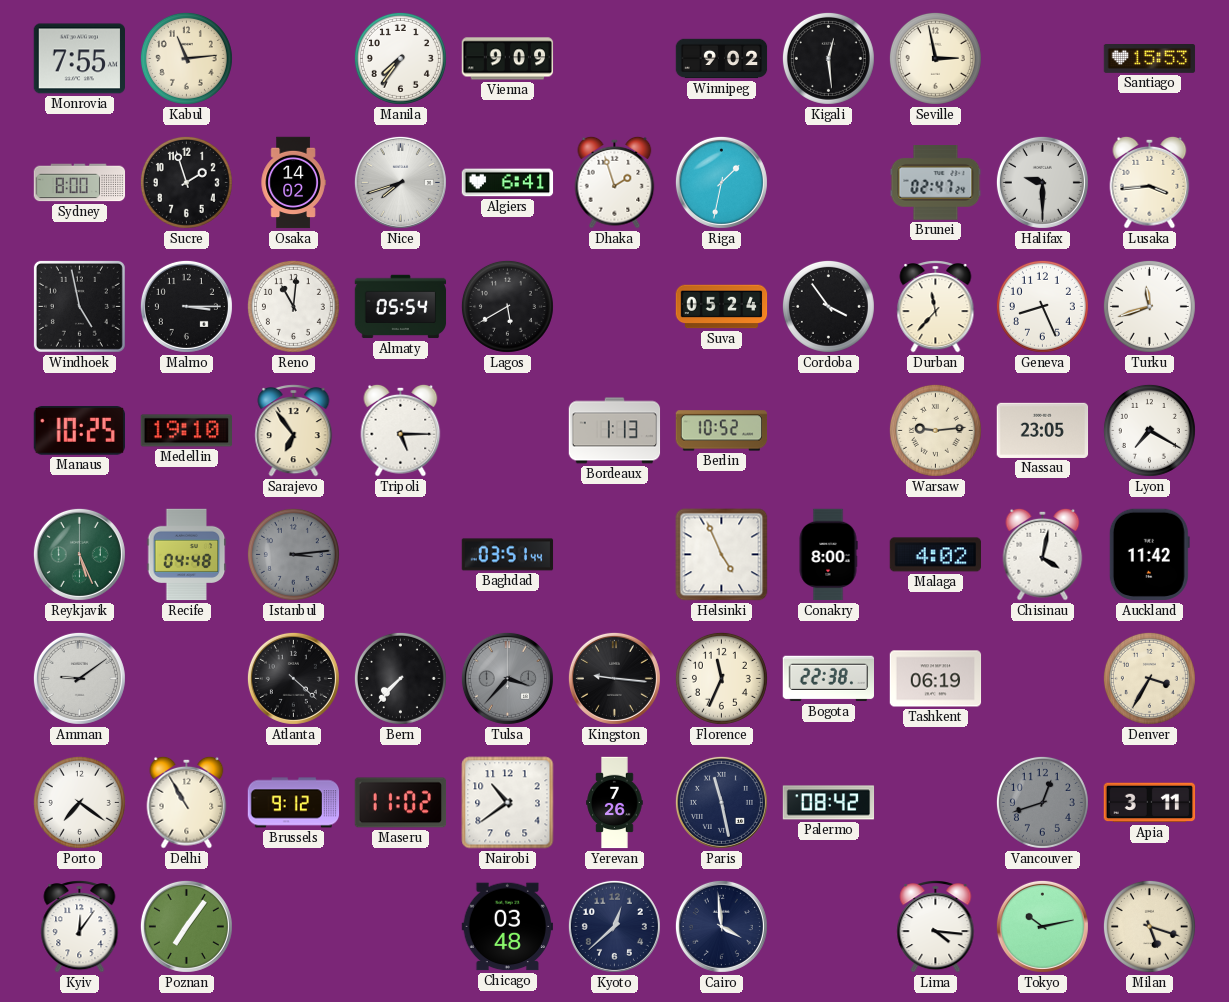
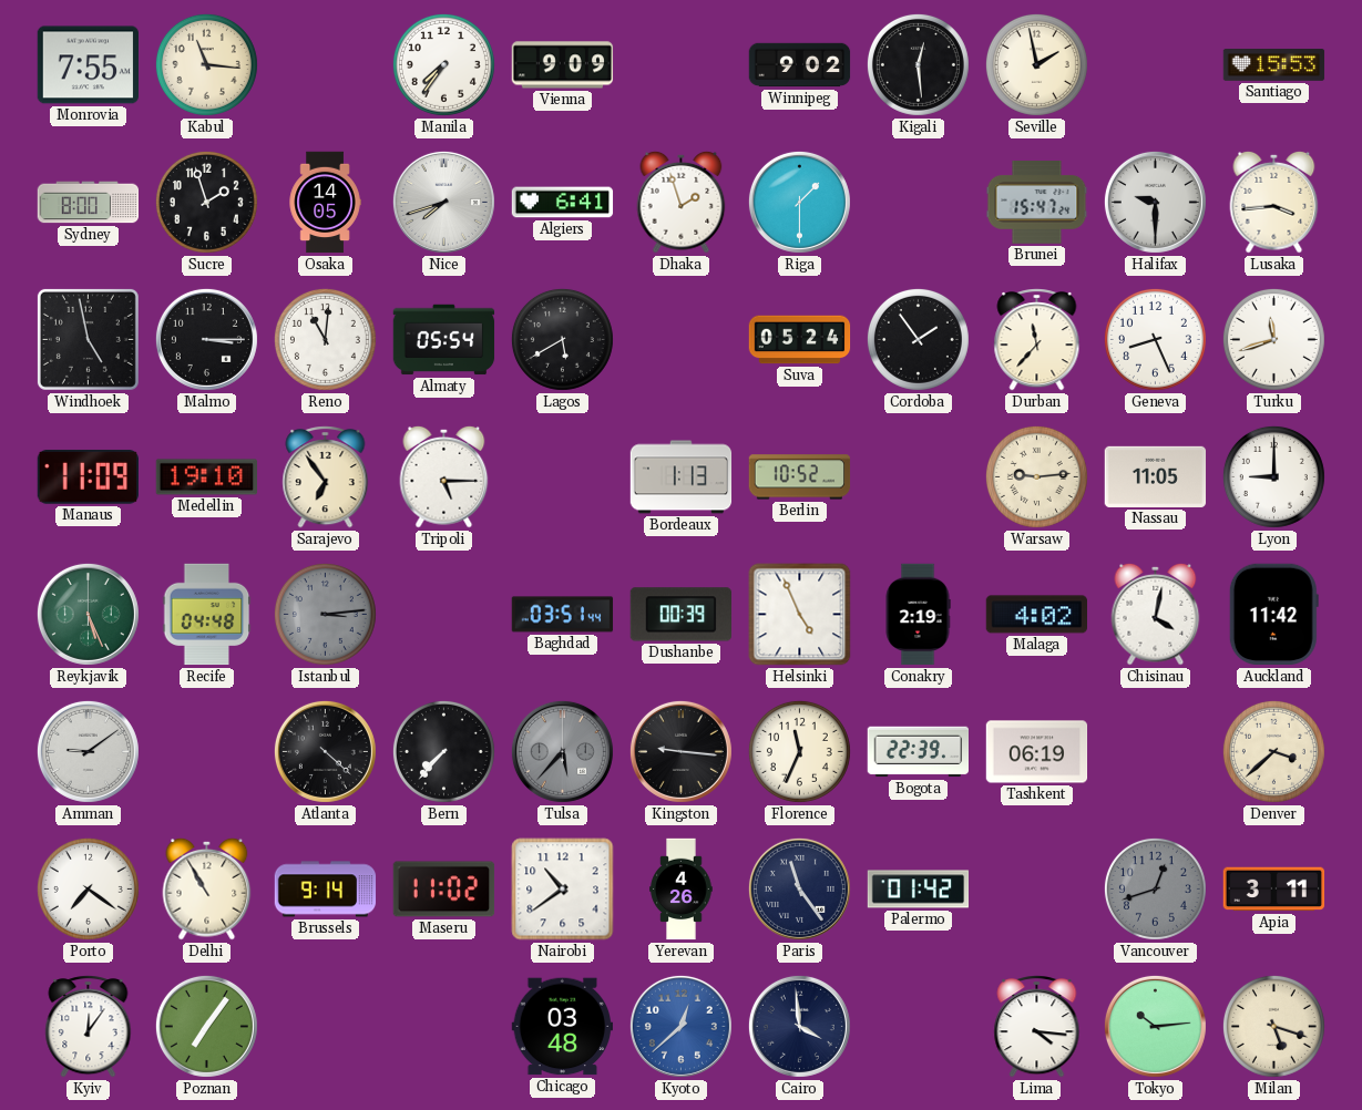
Kabul: 11:14 -> 11:16 (206, 64)
Seville: 2:58 -> 1:58 (1036, 64)
Osaka: 14:02 -> 14:05 (325, 203)
Riga: 1:32 -> 1:30 (799, 202)
Brunei: 02:47 -> 15:47 (1037, 203)
Cordoba: 3:54 -> 1:54 (918, 339)
Manaus: 10:25 -> 11:09 (88, 477)
Nassau: 23:05 -> 11:05 (1156, 476)
Lyon: 7:20 -> 9:00 (1273, 476)
Dushanbe: none -> 00:39 (680, 615)
Conakry: 8:00 -> 2:19 (918, 615)
Tulsa: 3:37 -> 5:37 (562, 751)
Bogota: 22:38 -> 22:39 (919, 752)
Denver: 3:35 -> 3:38 (1273, 751)
Brussels: 9:12 -> 9:14 (326, 890)
Yerevan: 7:26 -> 4:26 (682, 890)
Paris: 11:28 -> 11:24 (799, 888)
Palermo: 08:42 -> 01:42 (919, 890)
Kyoto dial: navy -> blue (680, 1026)
Tokyo: 10:13 -> 10:14 (1155, 1026)
